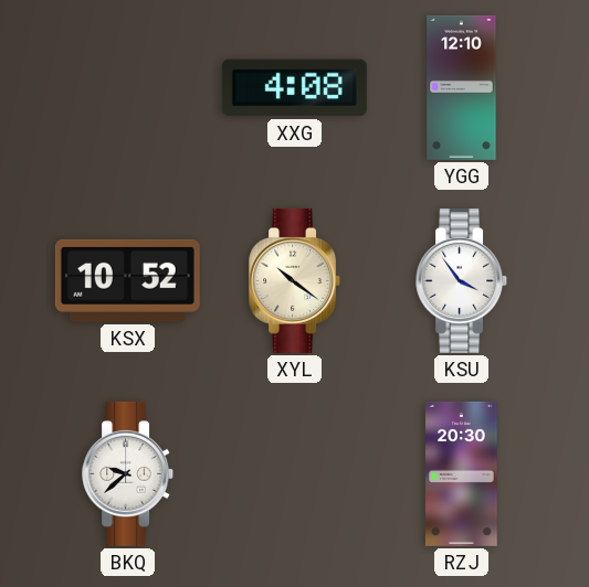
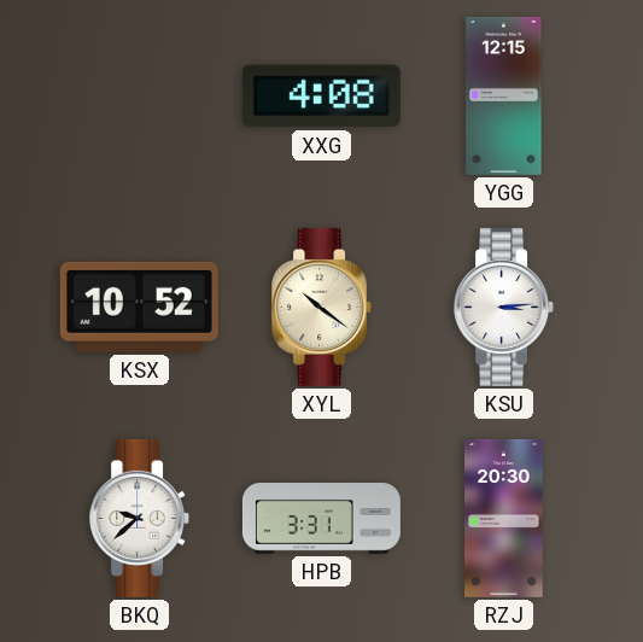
YGG: 12:10 -> 12:15 (504, 95)
KSU: 3:54 -> 3:14 (504, 307)
HPB: none -> 3:31 (321, 519)
